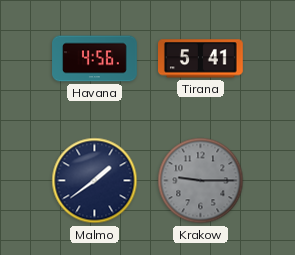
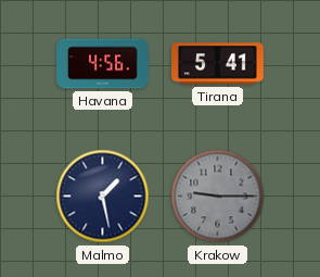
Malmo: 1:39 -> 1:28 (103, 197)
